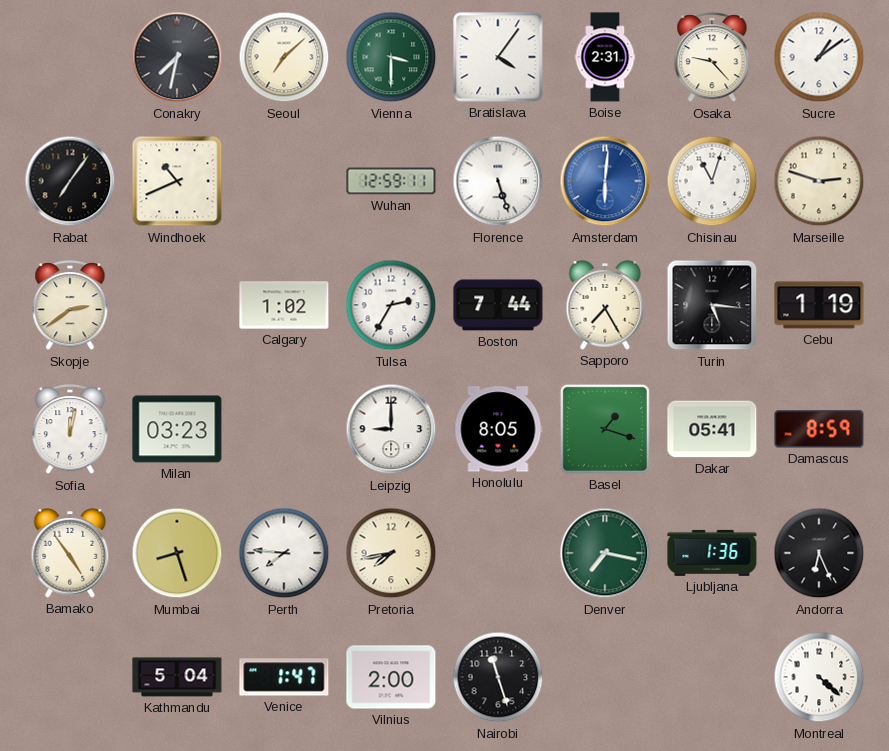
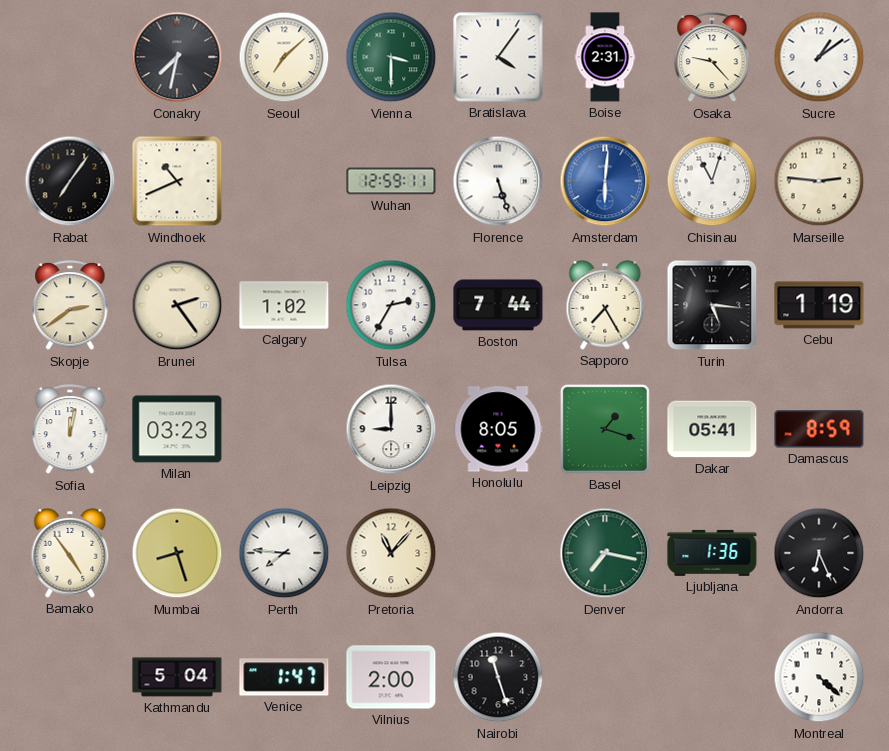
Marseille: 2:48 -> 2:46 (819, 181)
Brunei: none -> 2:24 (177, 305)
Pretoria: 7:43 -> 11:07 (391, 553)
